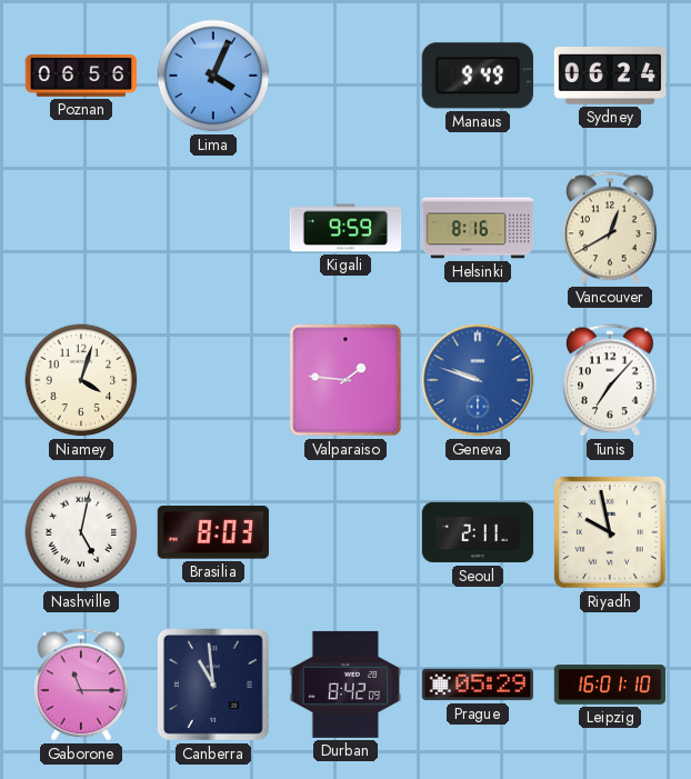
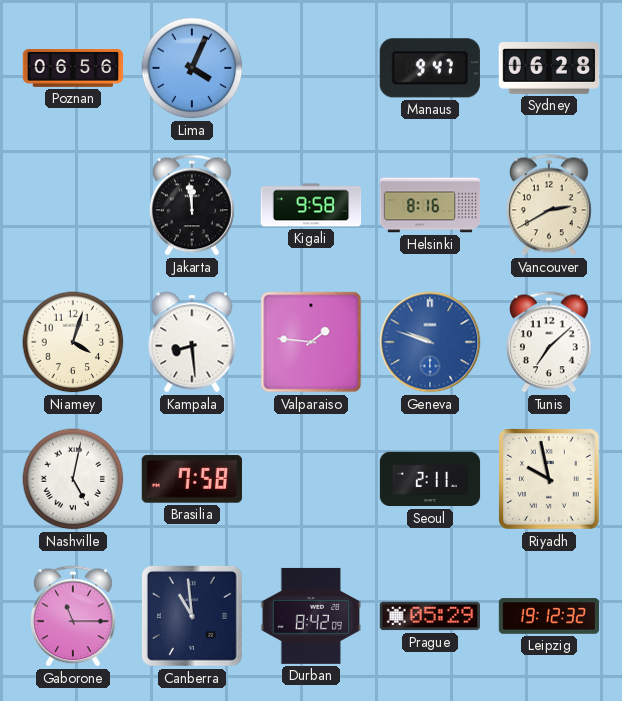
Manaus: 9:49 -> 9:47 (430, 68)
Sydney: 06:24 -> 06:28 (549, 69)
Jakarta: none -> 11:59 (193, 205)
Kigali: 9:59 -> 9:58 (311, 205)
Vancouver: 12:40 -> 2:40 (550, 205)
Kampala: none -> 8:29 (192, 342)
Tunis: 7:07 -> 7:08 (550, 342)
Brasilia: 8:03 -> 7:58 (192, 479)
Leipzig: 16:01 -> 19:12 (549, 616)
